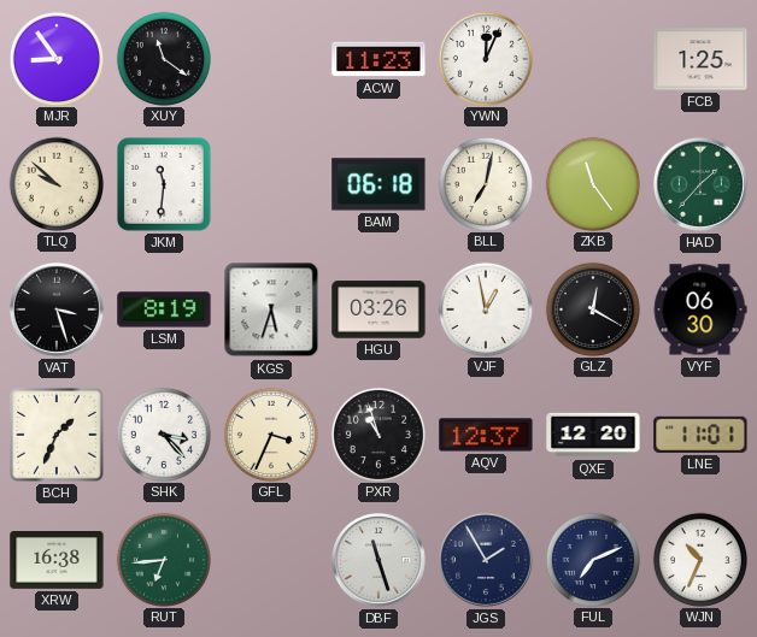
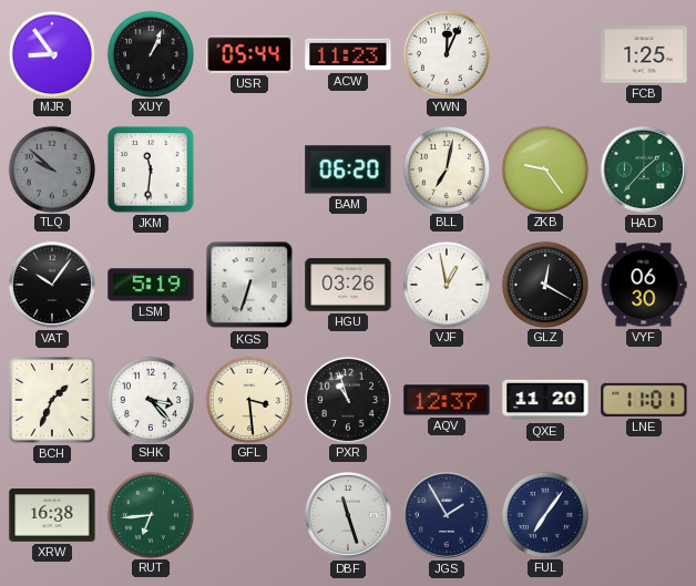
XUY: 11:21 -> 1:04 (150, 53)
USR: none -> 05:44 (249, 54)
TLQ dial: cream -> grey (51, 168)
BAM: 06:18 -> 06:20 (348, 169)
ZKB: 11:24 -> 9:24 (544, 168)
VAT: 3:27 -> 10:06 (52, 285)
LSM: 8:19 -> 5:19 (151, 285)
KGS: 5:33 -> 6:33 (249, 285)
GFL: 3:34 -> 3:29 (248, 399)
QXE: 12:20 -> 11:20 (545, 400)
FUL: 7:11 -> 7:06 (544, 514)
WJN: 10:34 -> none (699, 559)
